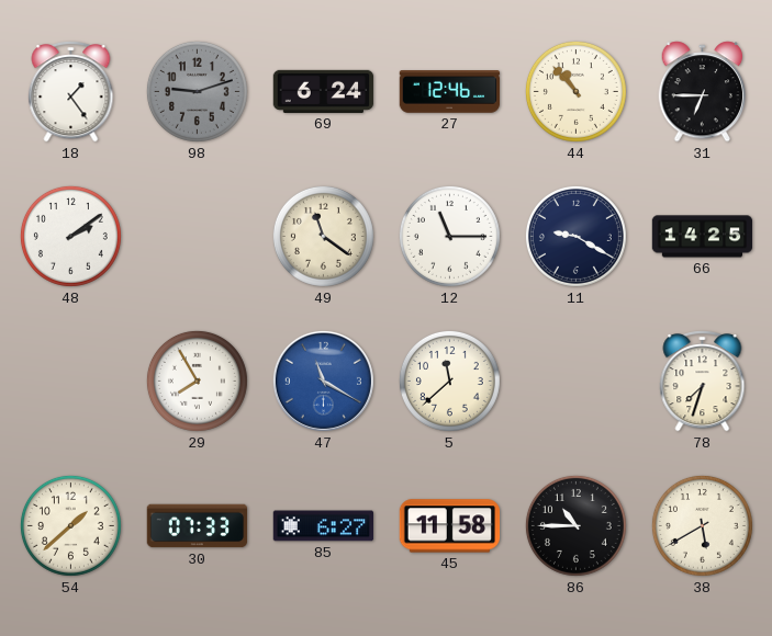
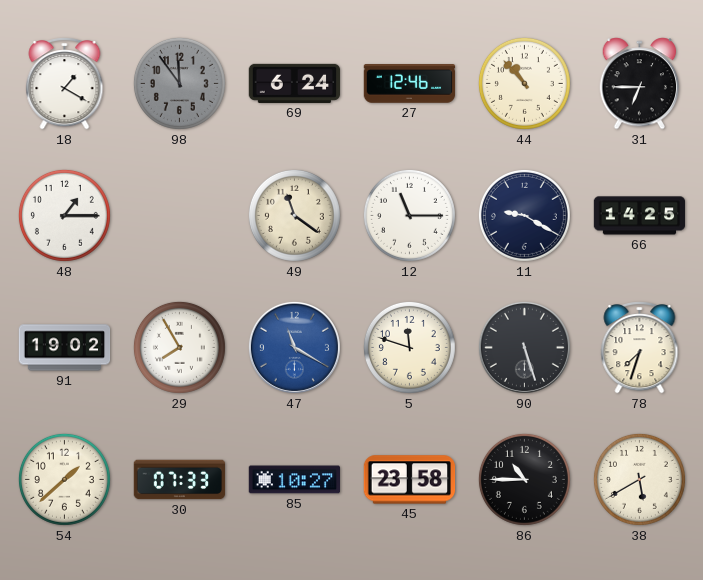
18: 1:24 -> 1:20 (65, 84)
98: 9:12 -> 11:54 (179, 83)
48: 2:09 -> 1:15 (64, 215)
91: none -> 19:02 (65, 348)
5: 11:38 -> 11:48 (409, 347)
90: none -> 5:27 (524, 347)
85: 6:27 -> 10:27 (294, 480)
45: 11:58 -> 23:58 (410, 480)
